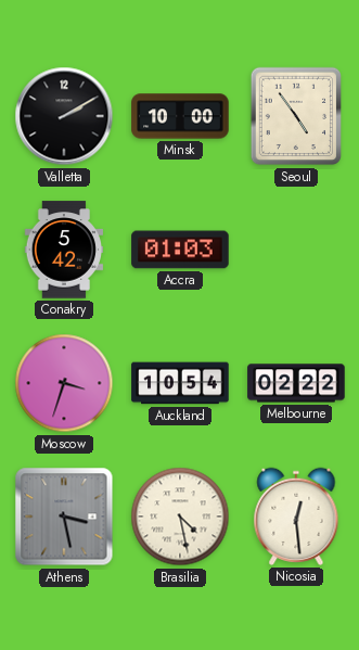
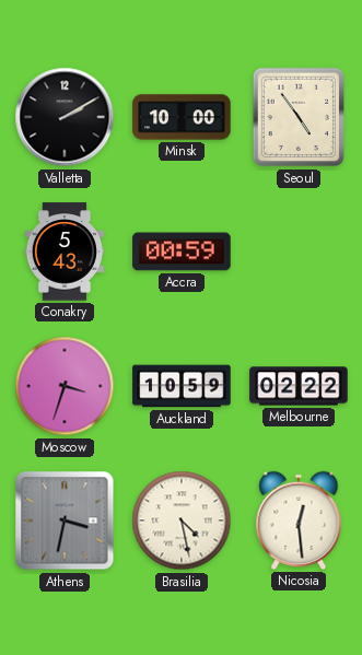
Conakry: 5:42 -> 5:43 (63, 252)
Accra: 01:03 -> 00:59 (182, 252)
Auckland: 10:54 -> 10:59 (182, 386)
Athens: 3:28 -> 3:32 (65, 521)
